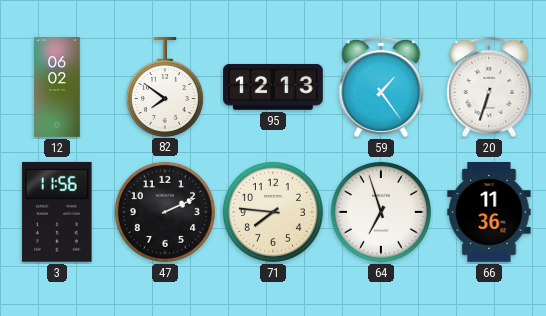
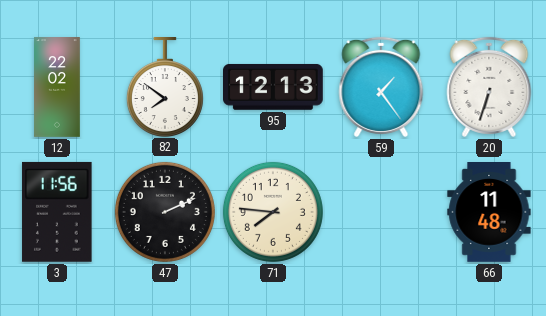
12: 06:02 -> 22:02 (57, 87)
64: 6:57 -> none (381, 212)
66: 11:36 -> 11:48 (489, 213)
